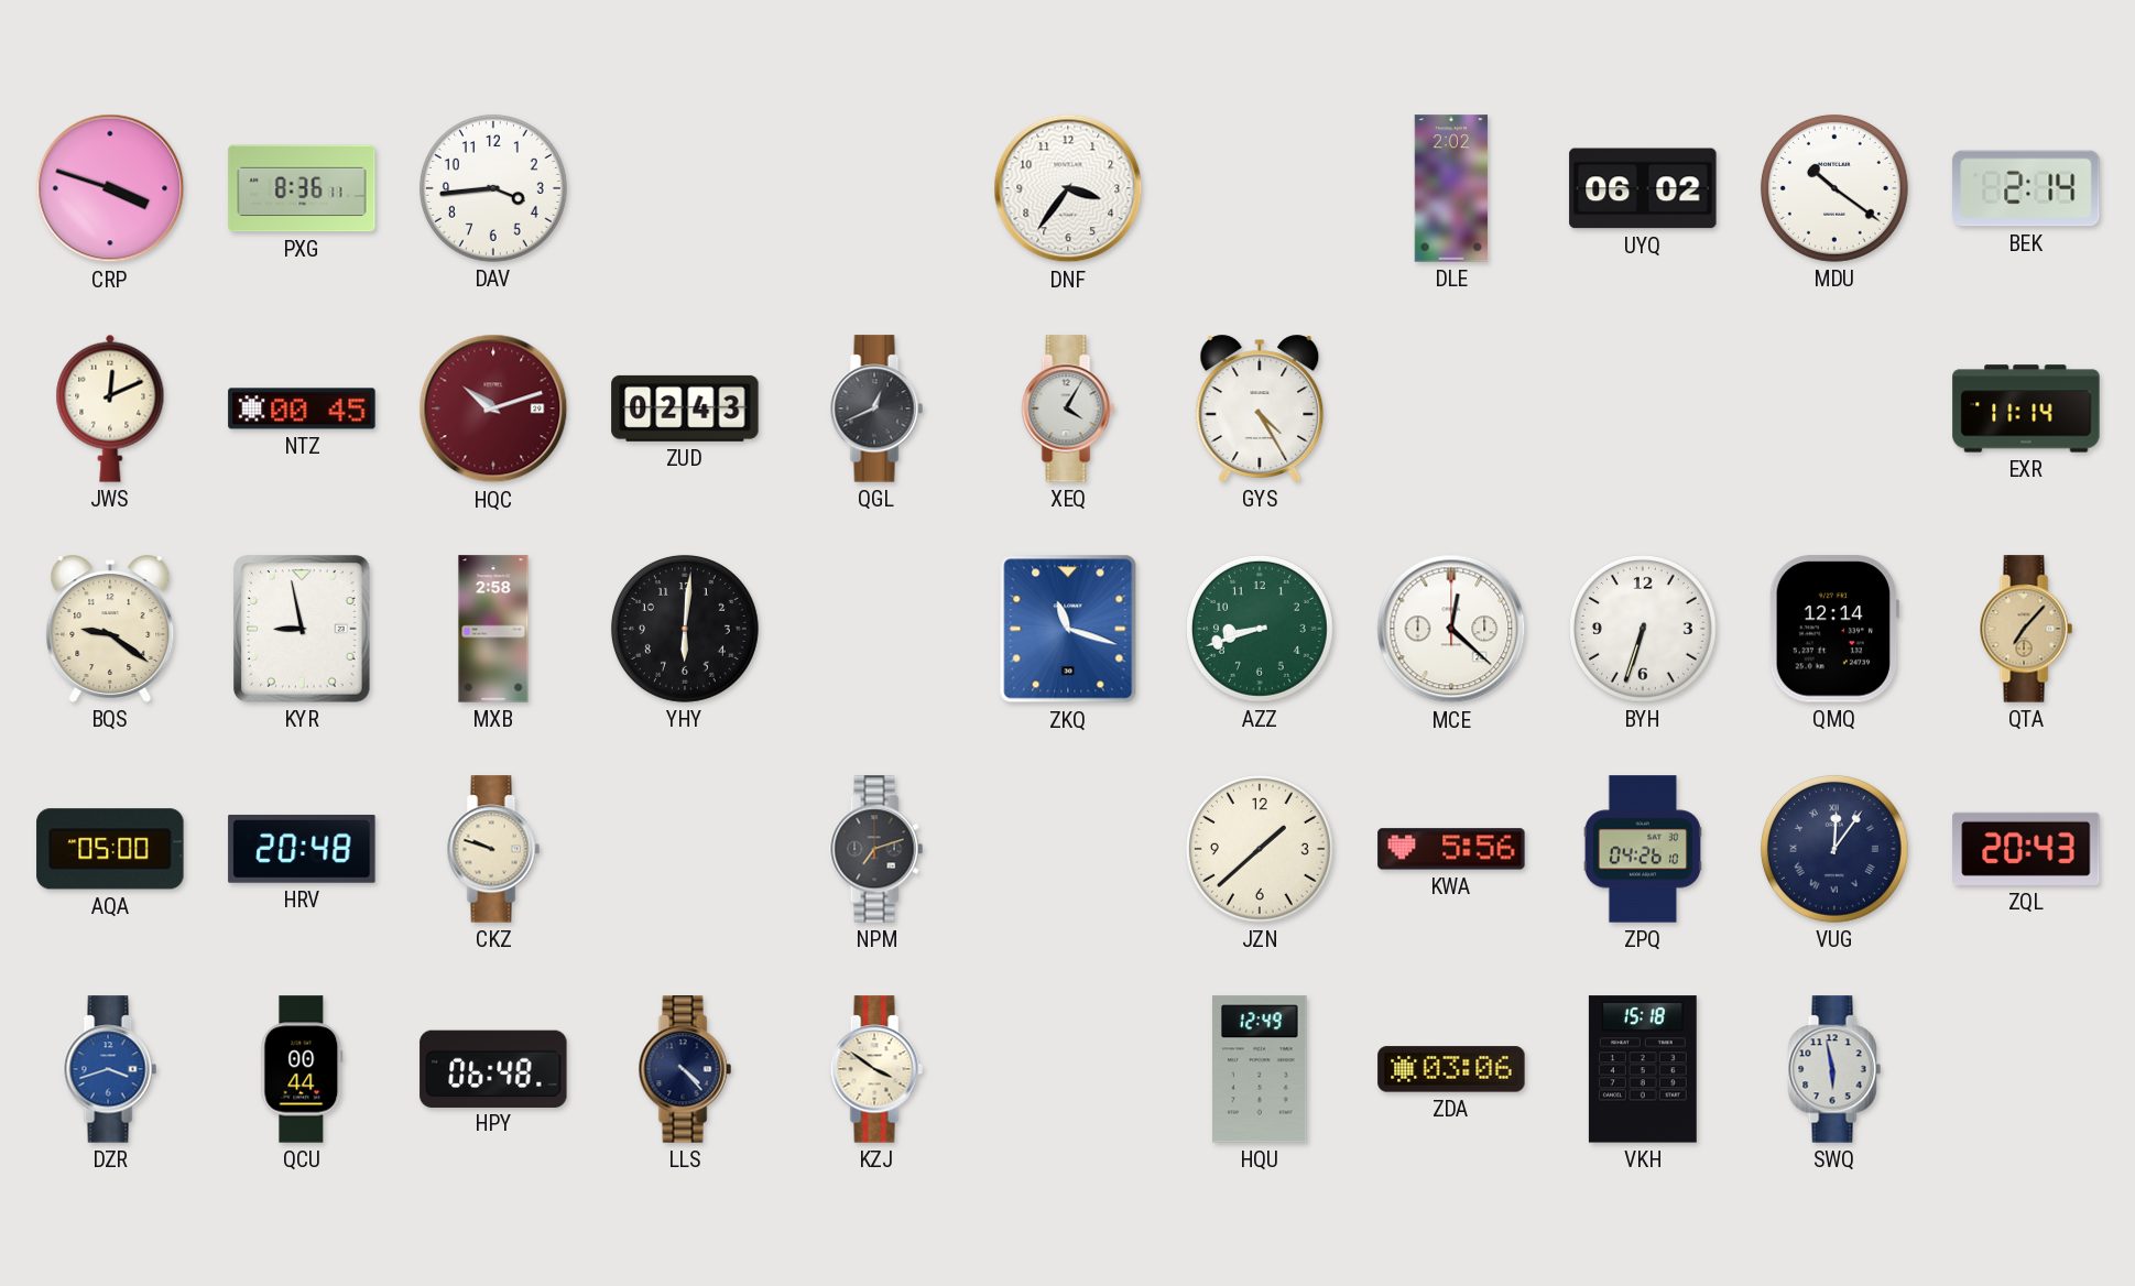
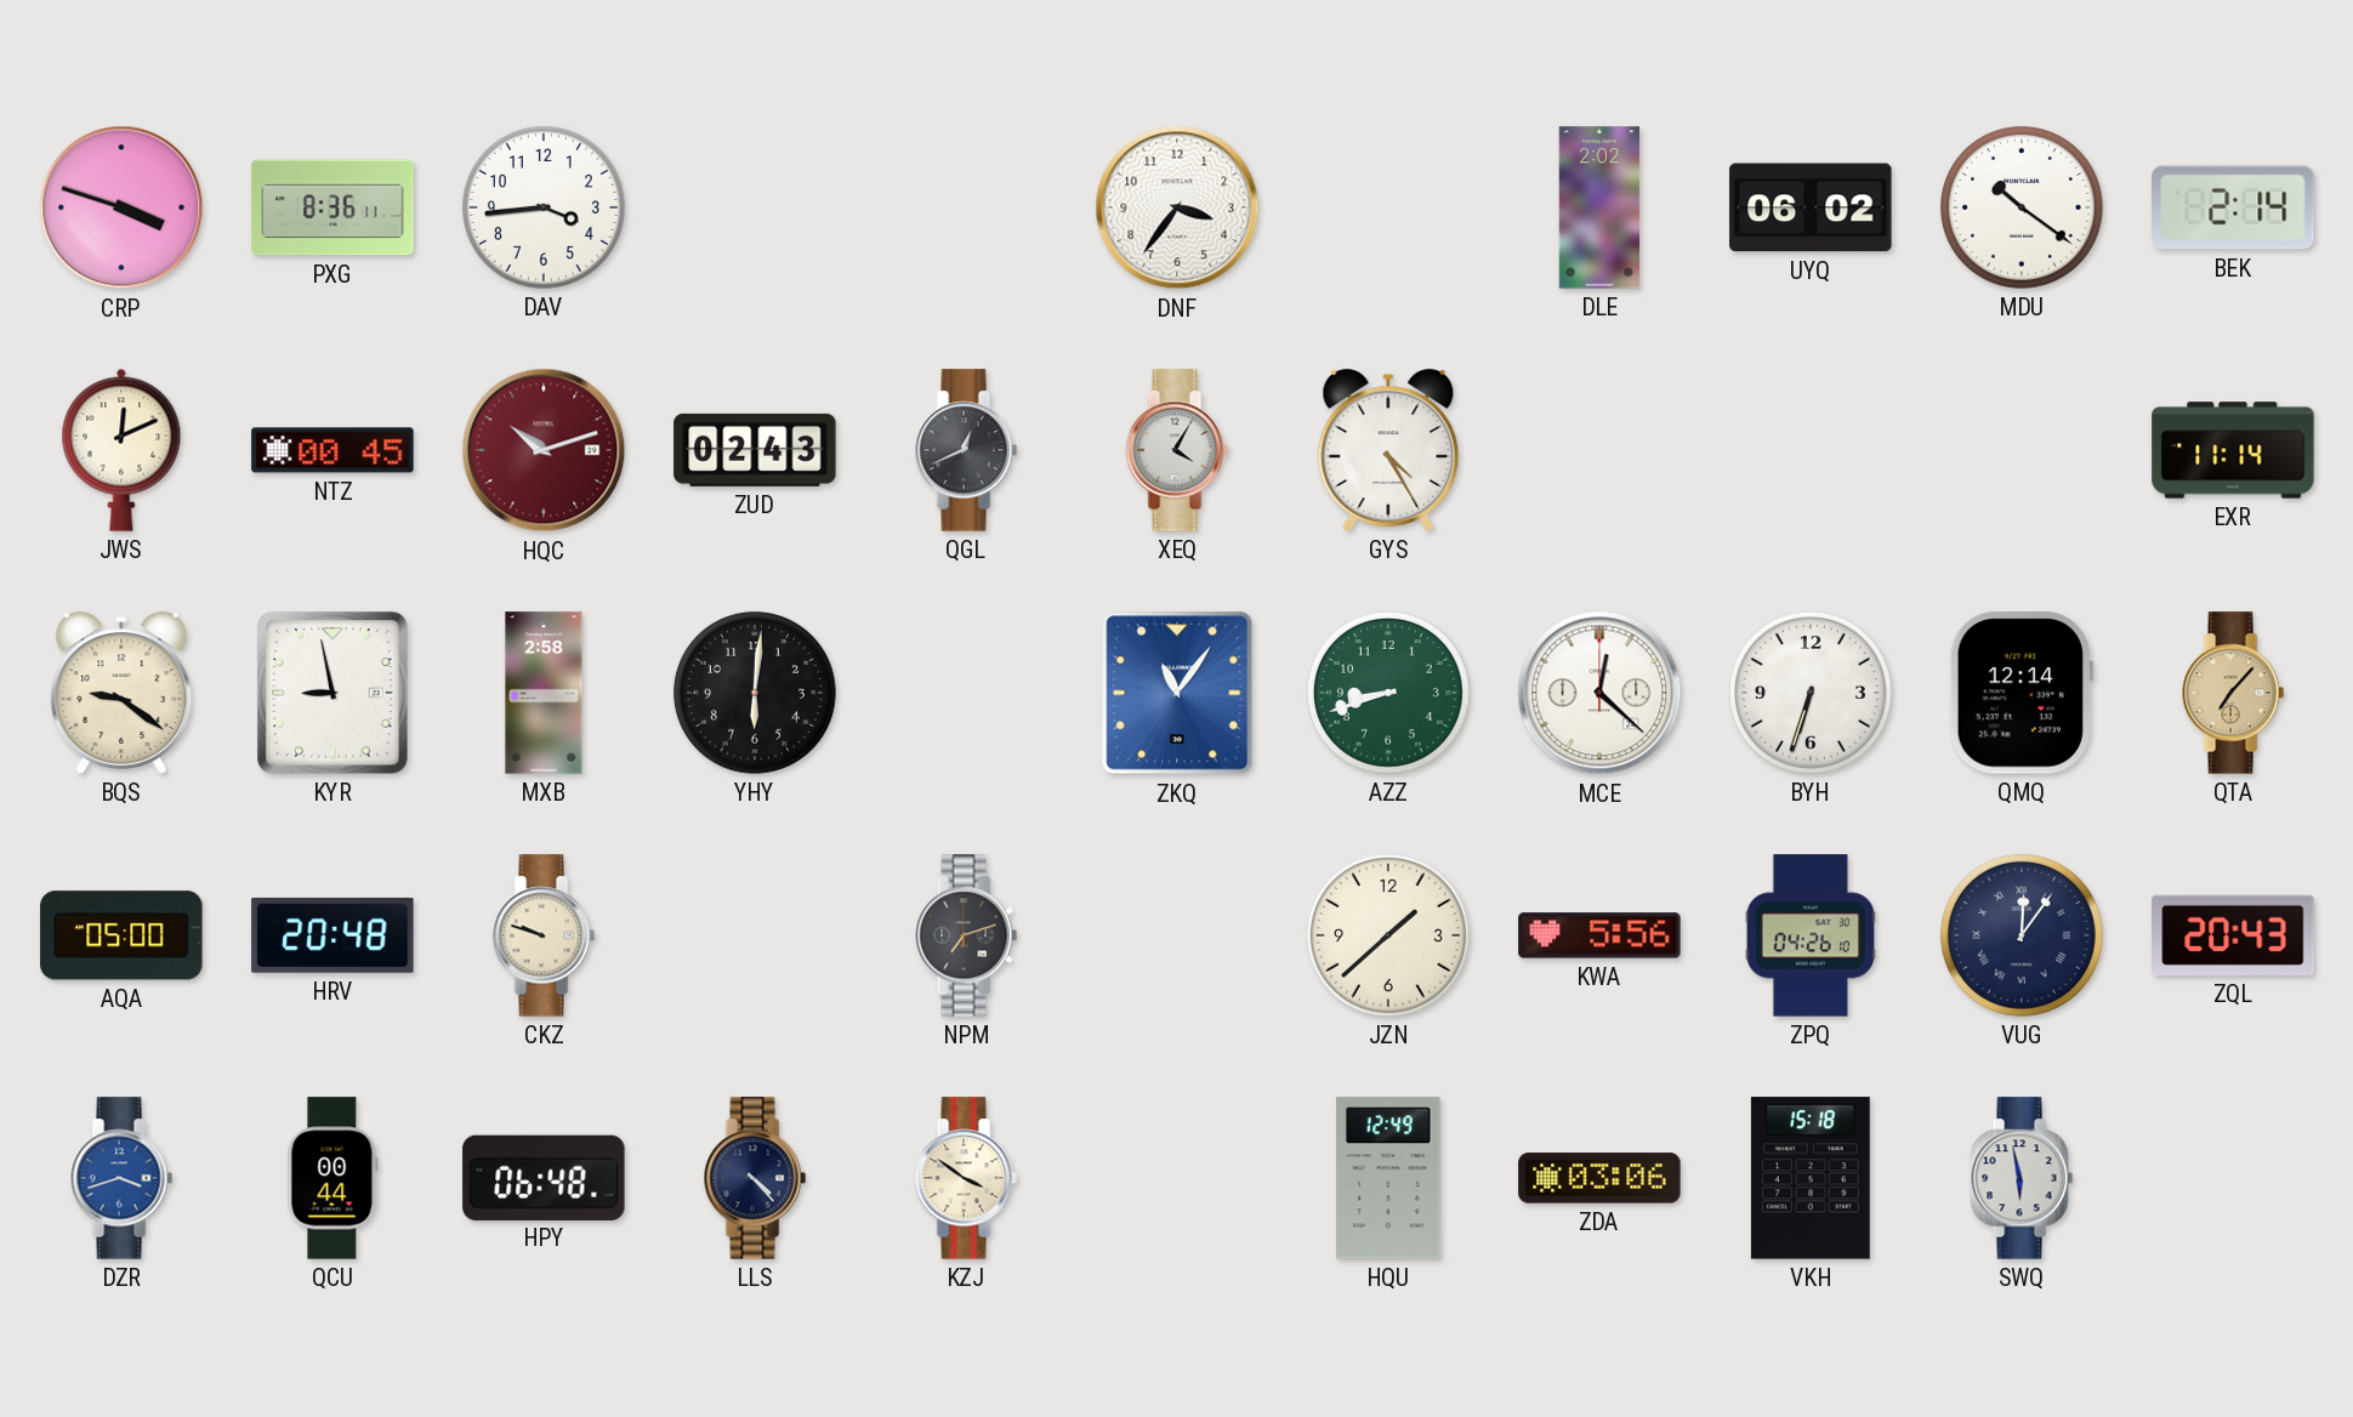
ZKQ: 11:18 -> 11:06 (1177, 693)
